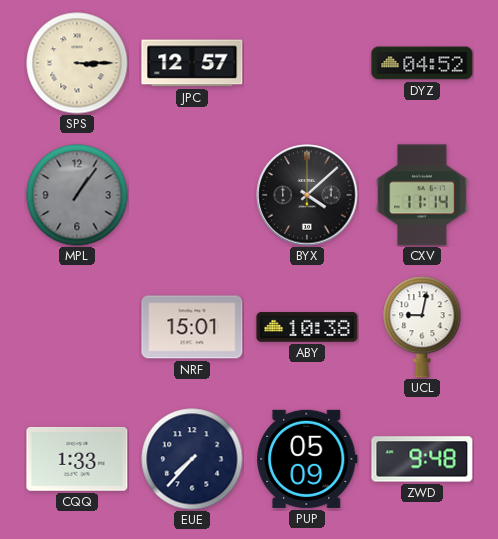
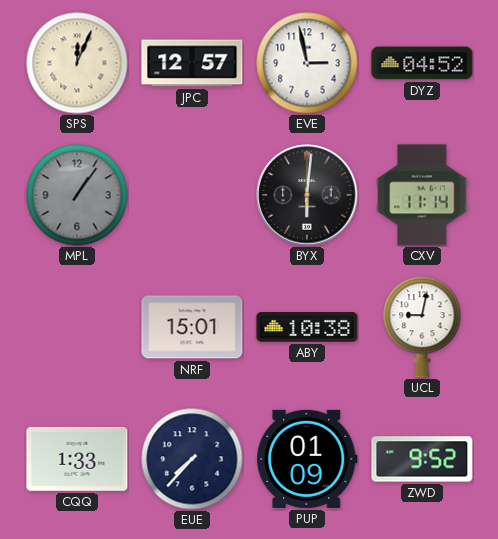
SPS: 3:15 -> 12:04 (77, 63)
EVE: none -> 2:58 (307, 63)
BYX: 4:08 -> 6:01 (307, 195)
PUP: 05:09 -> 01:09 (307, 459)
ZWD: 9:48 -> 9:52 (422, 459)
